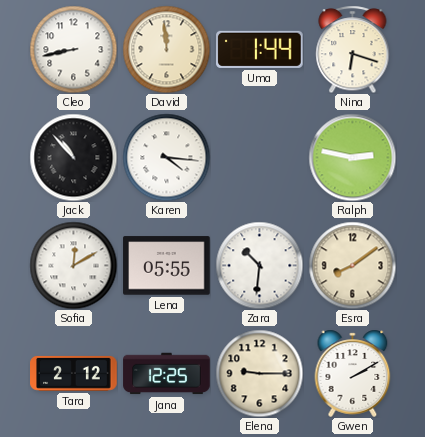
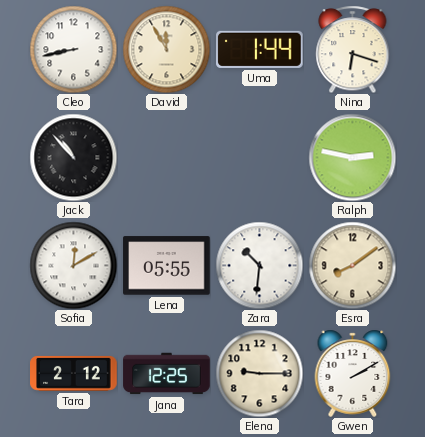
David: 11:59 -> 11:55 (166, 49)
Karen: 4:16 -> none (166, 157)
